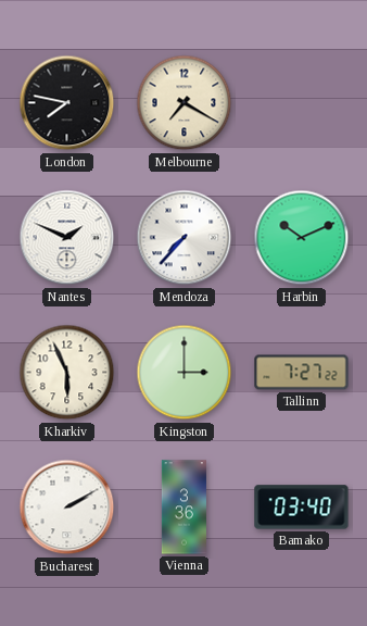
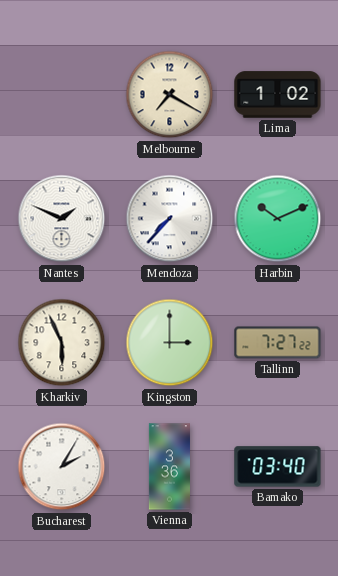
London: 7:47 -> none (67, 103)
Lima: none -> 1:02 (278, 95)
Bucharest: 2:10 -> 2:05 (62, 467)
